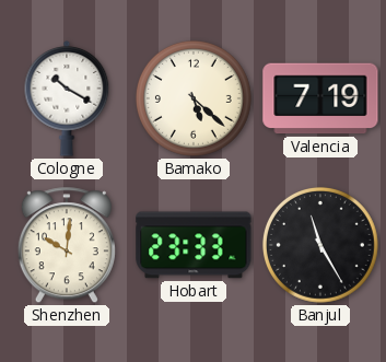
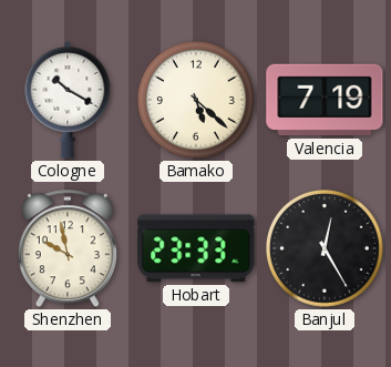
Shenzhen: 10:01 -> 9:58 (68, 249)
Banjul: 11:25 -> 12:25 (325, 248)
